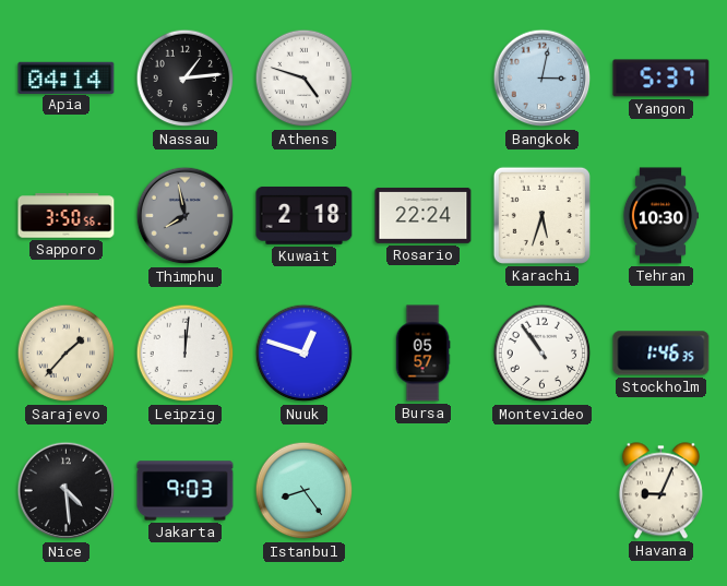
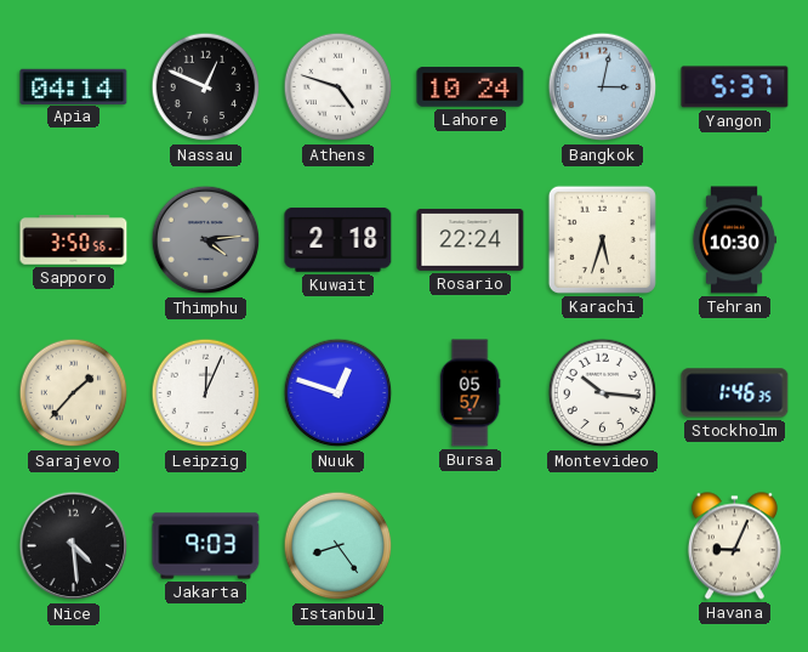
Nassau: 1:14 -> 12:49 (206, 87)
Lahore: none -> 10:24 (471, 87)
Thimphu: 7:58 -> 4:14 (206, 240)
Leipzig: 12:01 -> 12:04 (206, 393)
Montevideo: 10:54 -> 10:16 (603, 393)
